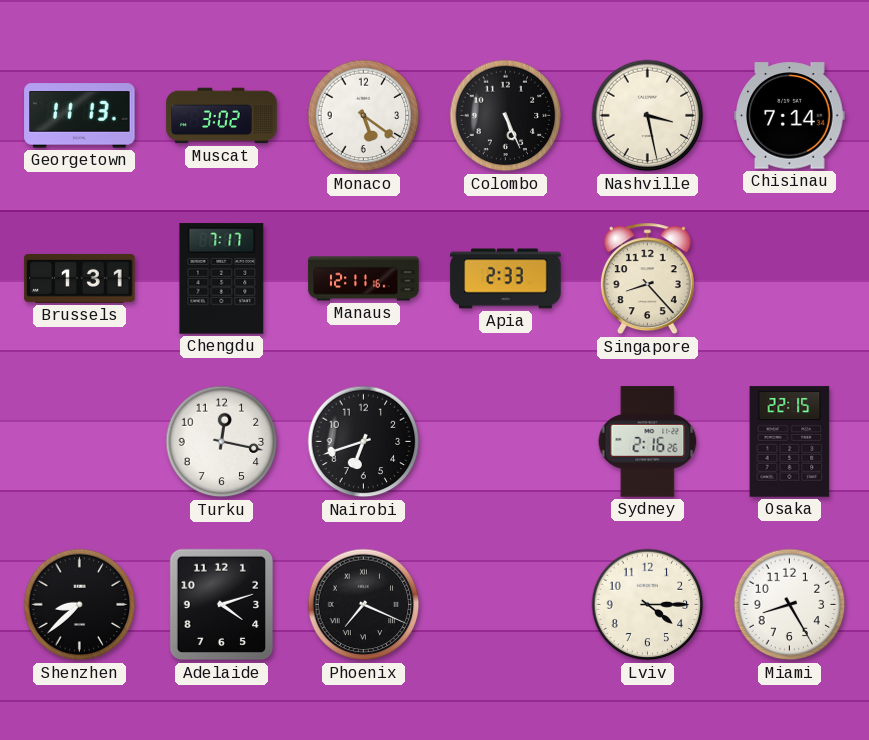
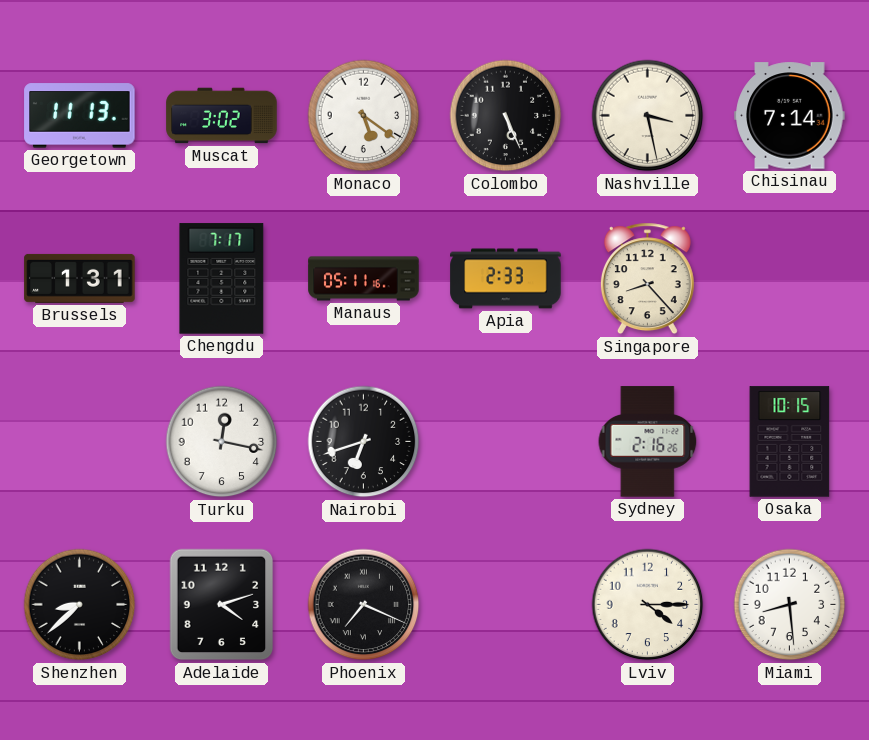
Manaus: 12:11 -> 05:11 (364, 279)
Osaka: 22:15 -> 10:15 (790, 442)
Miami: 8:25 -> 8:29 (790, 605)
